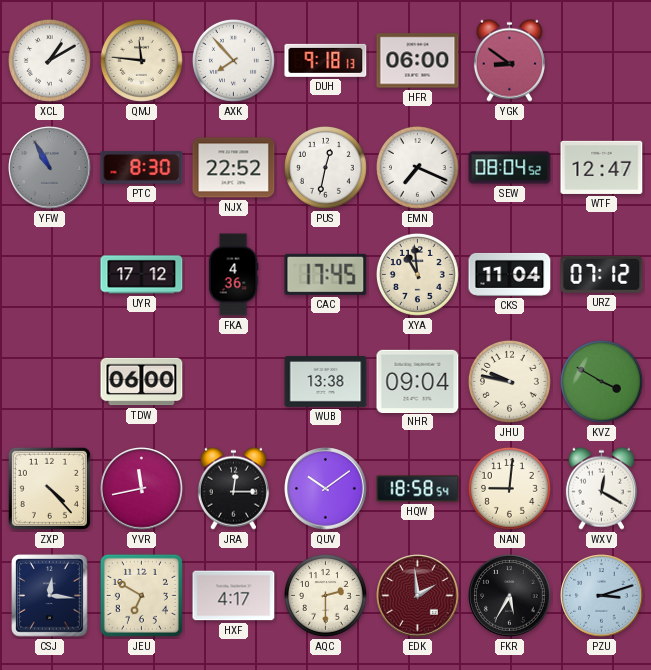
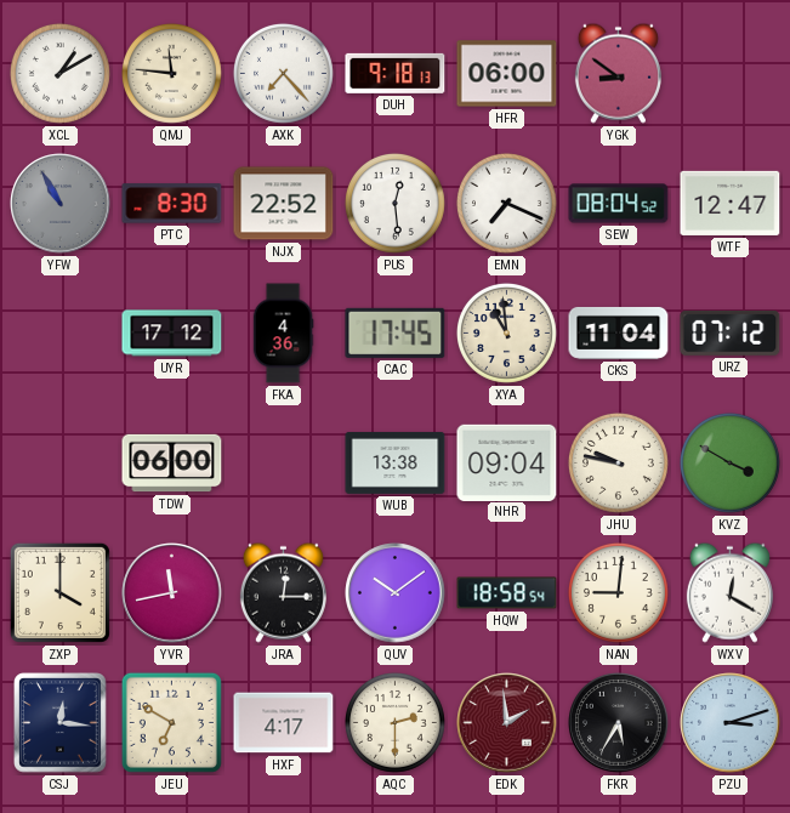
AXK: 7:53 -> 7:23 (283, 73)
PUS: 12:32 -> 12:29 (394, 203)
ZXP: 4:23 -> 4:00 (59, 592)
